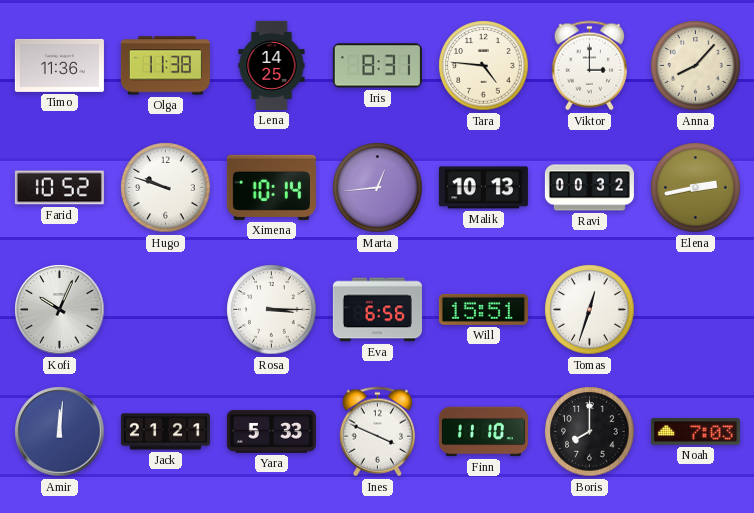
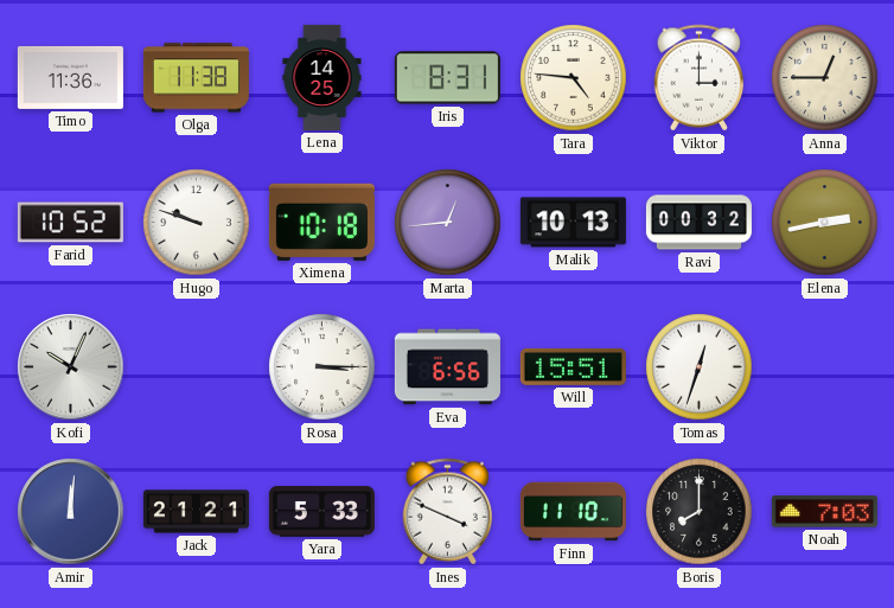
Anna: 8:07 -> 12:45 (825, 78)
Ximena: 10:14 -> 10:18 (321, 222)
